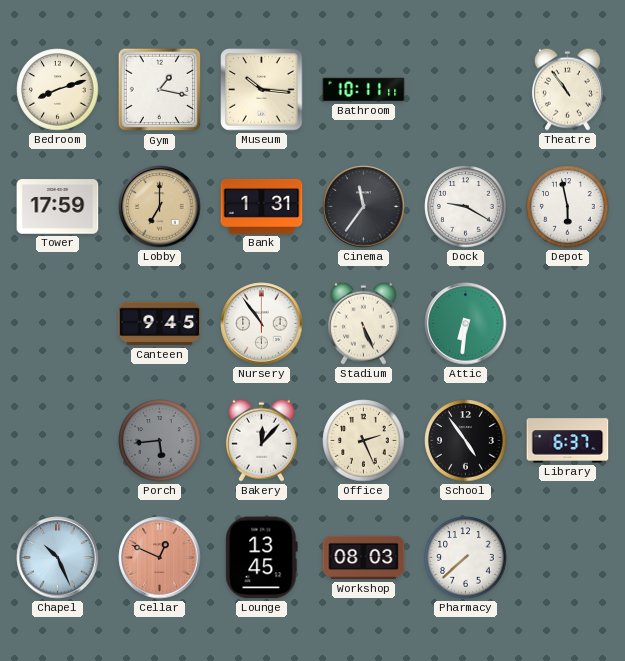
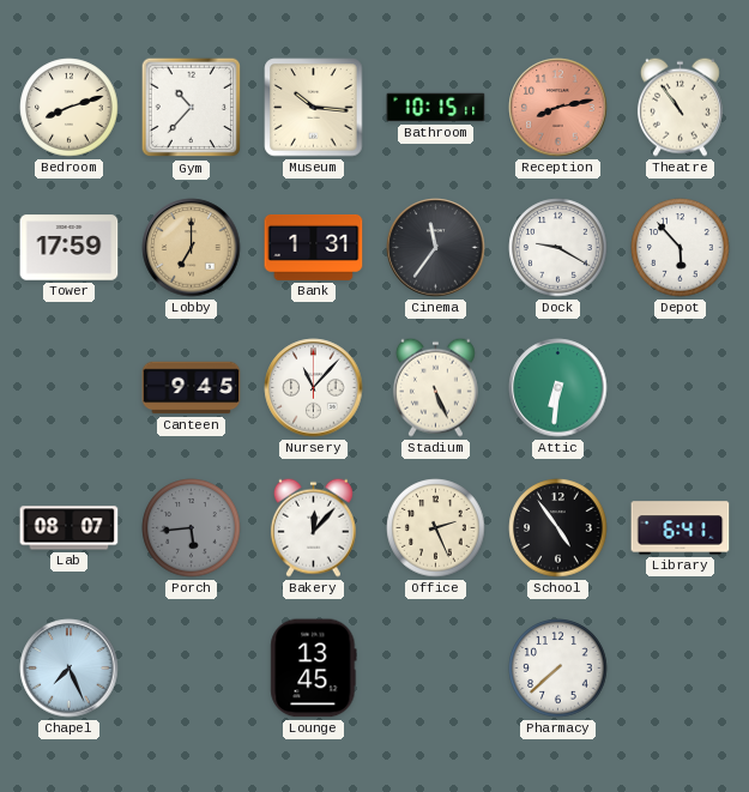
Gym: 1:17 -> 10:37 (192, 108)
Bathroom: 10:11 -> 10:15 (436, 108)
Reception: none -> 8:13 (558, 108)
Depot: 5:58 -> 5:53 (681, 248)
Nursery: 10:54 -> 11:07 (314, 388)
Lab: none -> 08:07 (70, 528)
Library: 6:37 -> 6:41 (681, 528)
Chapel: 10:26 -> 7:26 (70, 669)
Cellar: 12:49 -> none (160, 558)
Workshop: 08:03 -> none (364, 558)
